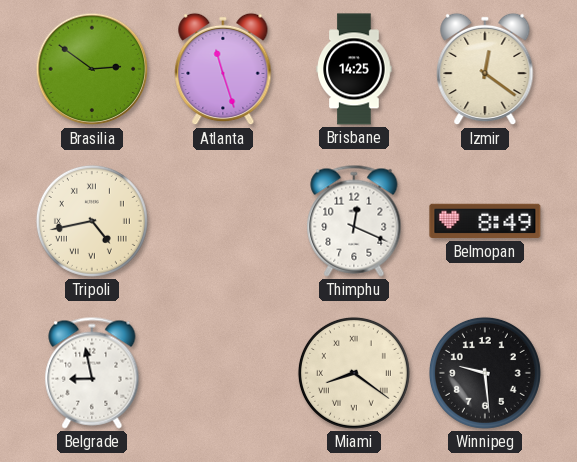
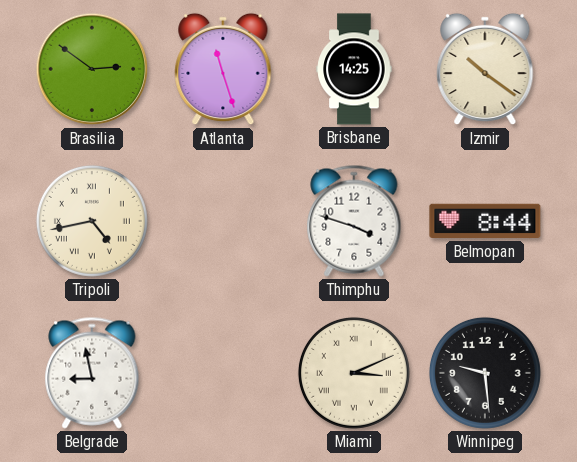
Izmir: 12:21 -> 10:21 (485, 69)
Thimphu: 12:19 -> 3:48 (354, 221)
Belmopan: 8:49 -> 8:44 (485, 221)
Miami: 8:21 -> 3:11 (354, 373)
